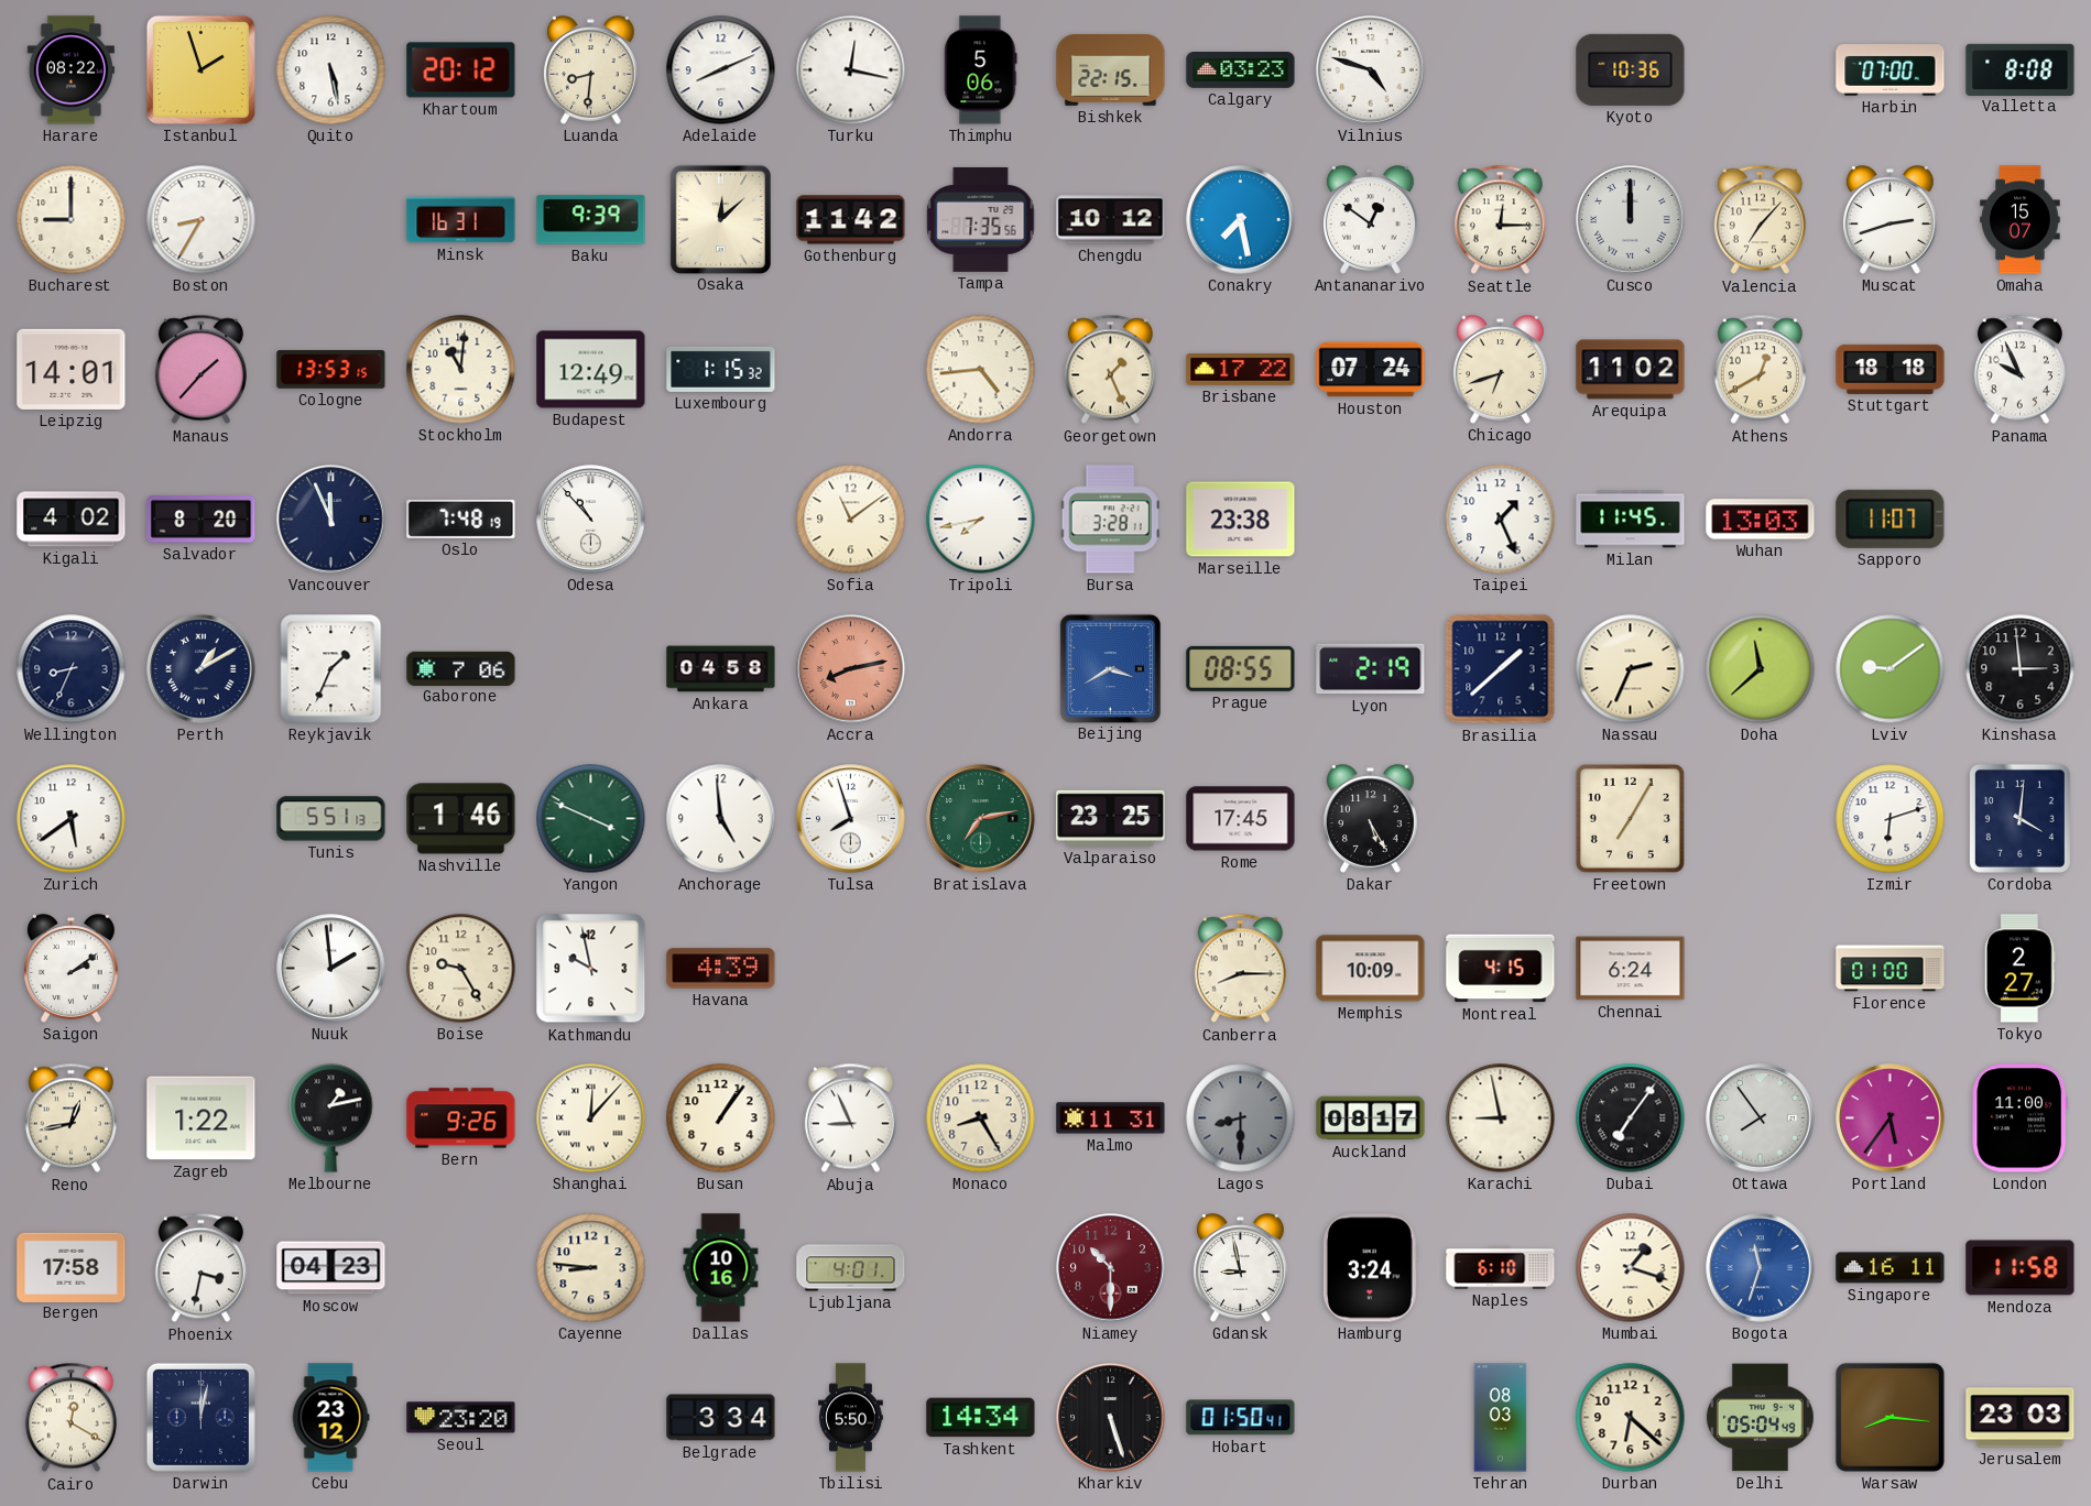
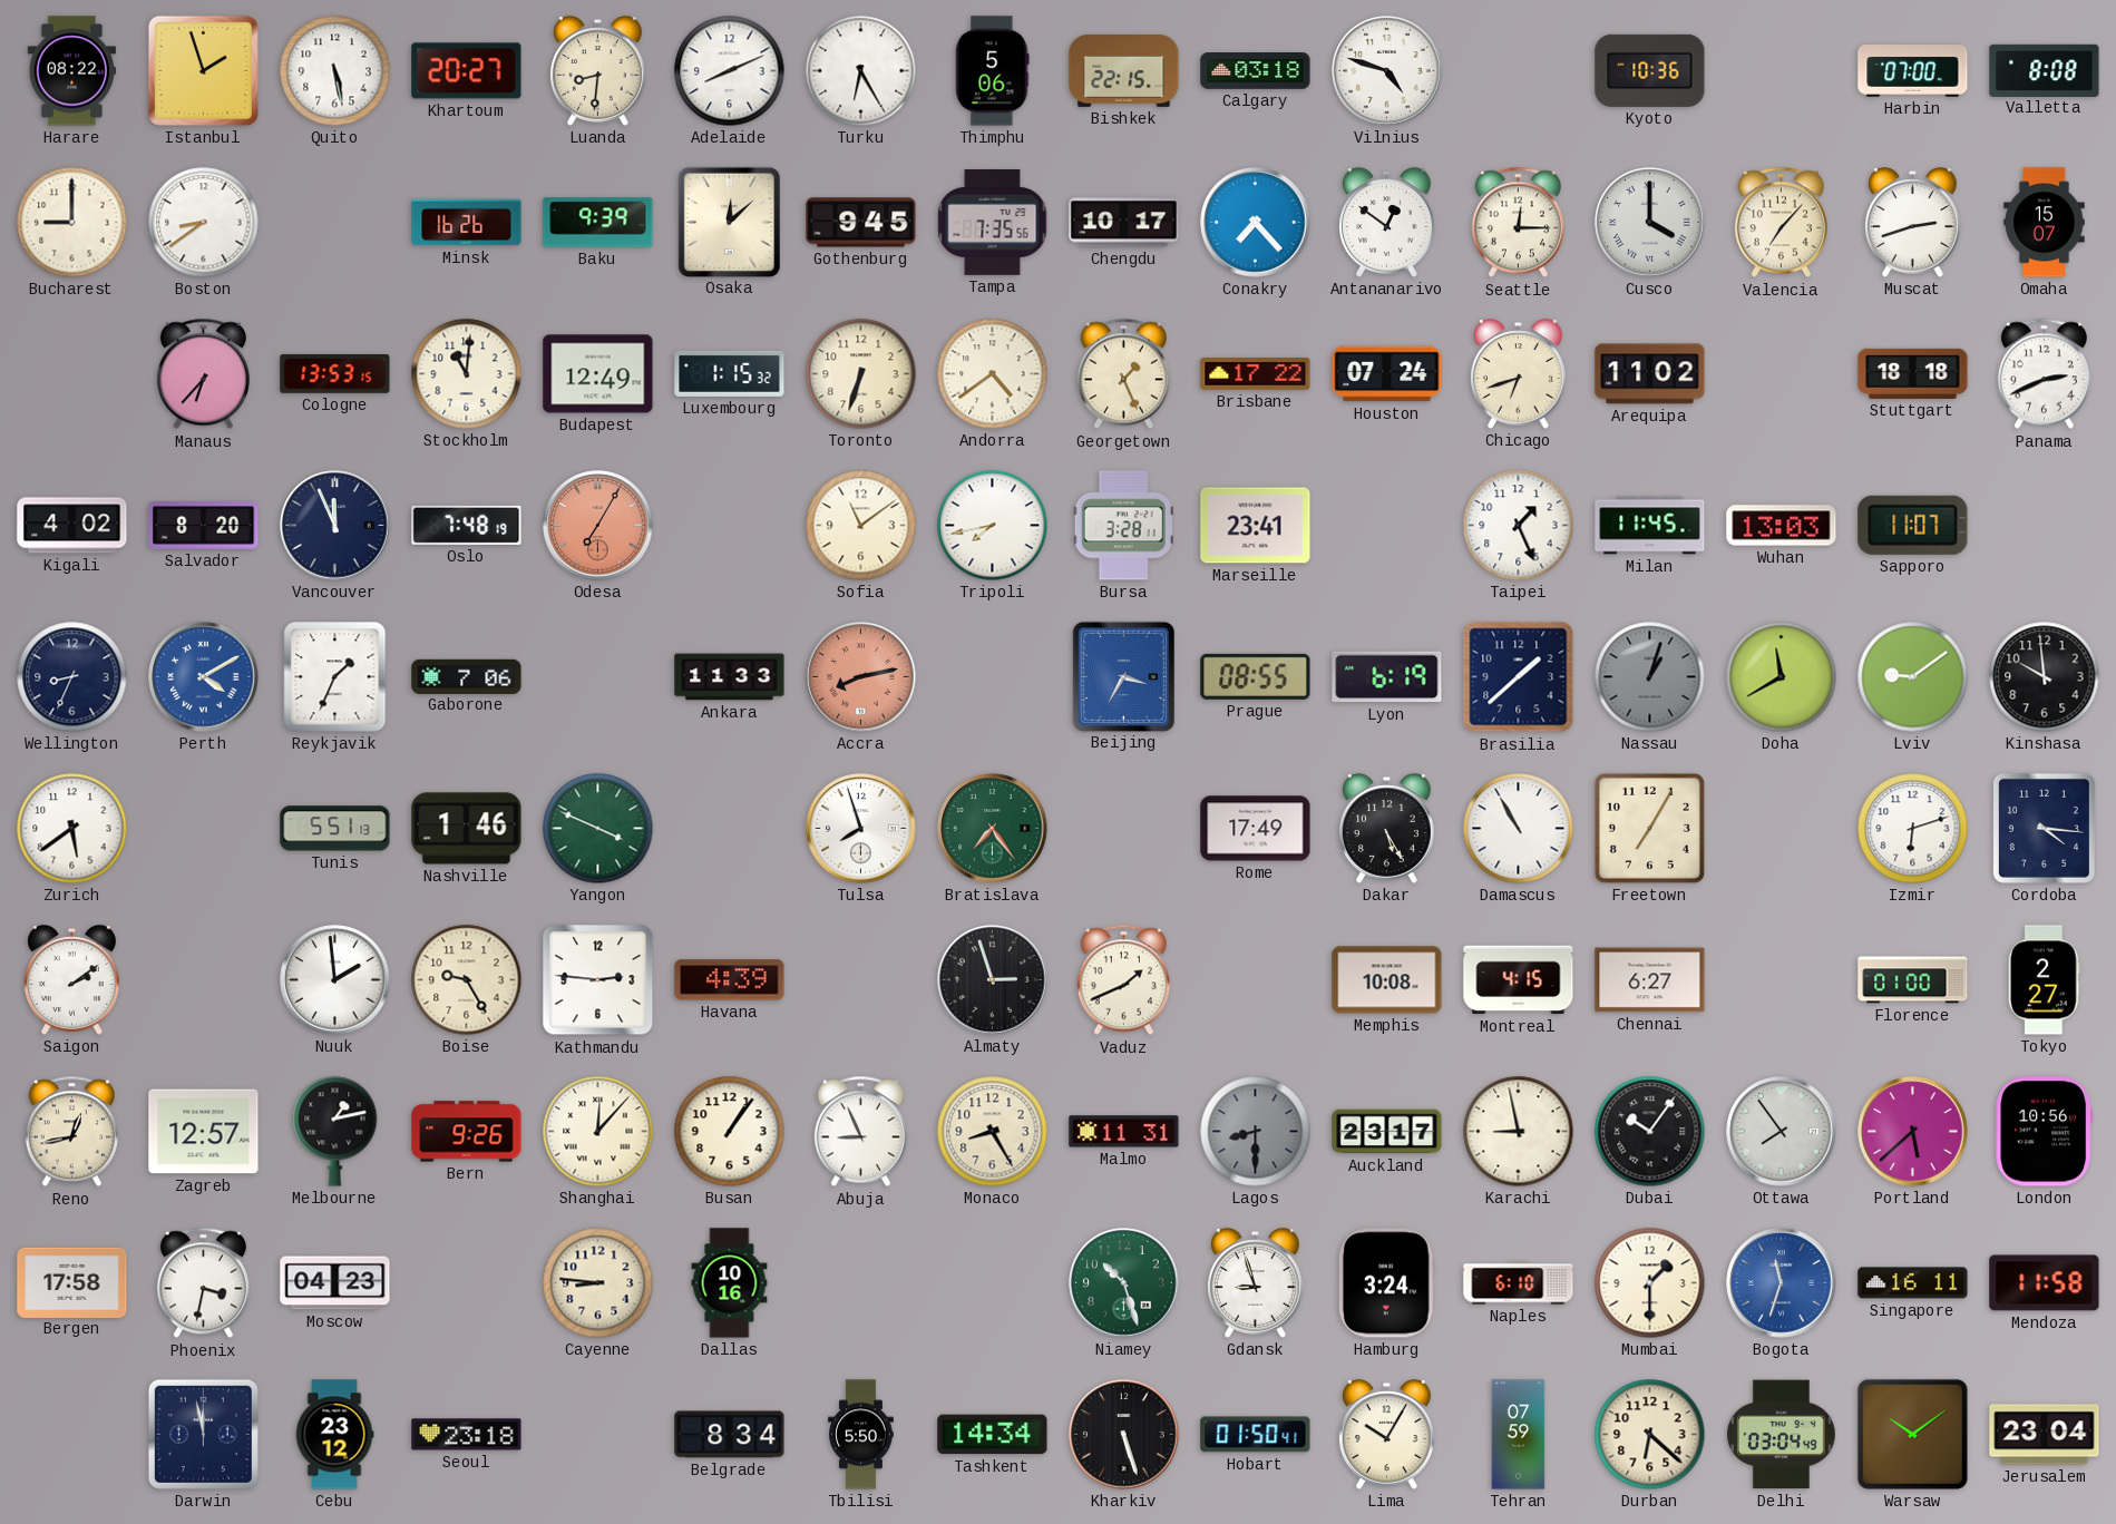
Khartoum: 20:12 -> 20:27 (467, 71)
Turku: 12:17 -> 6:25 (861, 71)
Calgary: 03:23 -> 03:18 (1256, 71)
Boston: 8:35 -> 8:39 (204, 223)
Minsk: 16:31 -> 16:26 (467, 223)
Gothenburg: 11:42 -> 9:45 (861, 223)
Chengdu: 10:12 -> 10:17 (1124, 223)
Conakry: 7:28 -> 7:23 (1256, 223)
Cusco: 12:00 -> 4:00 (1650, 223)
Leipzig: 14:01 -> none (72, 369)
Manaus: 1:37 -> 6:37 (203, 374)
Toronto: none -> 6:33 (861, 374)
Andorra: 4:44 -> 4:39 (993, 374)
Athens: 12:40 -> none (1760, 370)
Panama: 9:56 -> 2:41 (2044, 374)
Odesa: 10:53 -> 7:05 (598, 526)
Odesa dial: white -> salmon (598, 526)
Marseille: 23:38 -> 23:41 (1256, 526)
Perth: 1:10 -> 4:10 (204, 677)
Perth dial: navy -> blue (204, 677)
Ankara: 04:58 -> 11:33 (730, 677)
Beijing: 3:40 -> 3:35 (1123, 676)
Lyon: 2:19 -> 6:19 (1387, 677)
Nassau: 2:34 -> 1:03 (1650, 677)
Nassau dial: cream -> grey (1650, 677)
Doha: 11:38 -> 11:40 (1782, 677)
Kinshasa: 2:59 -> 9:59 (2045, 677)
Anchorage: 4:59 -> none (721, 819)
Bratislava: 7:13 -> 7:24 (993, 829)
Valparaiso: 23:25 -> none (1111, 818)
Rome: 17:45 -> 17:49 (1256, 829)
Damascus: none -> 10:55 (1519, 829)
Cordoba: 4:01 -> 4:16 (2044, 828)
Kathmandu: 9:58 -> 2:46 (598, 980)
Almaty: none -> 2:57 (993, 980)
Vaduz: none -> 1:41 (1123, 980)
Canberra: 8:15 -> none (1240, 969)
Memphis: 10:09 -> 10:08 (1387, 980)
Chennai: 6:24 -> 6:27 (1650, 980)
Zagreb: 1:22 -> 12:57 (204, 1132)
Auckland: 08:17 -> 23:17 (1387, 1132)
Dubai: 7:06 -> 10:06 (1650, 1132)
Portland: 5:36 -> 5:38 (1913, 1132)
London: 11:00 -> 10:56 (2044, 1132)
Ljubljana: 4:01 -> none (851, 1268)
Niamey: 10:30 -> 10:27 (1124, 1283)
Niamey dial: burgundy -> green (1124, 1283)
Gdansk: 8:58 -> 8:57 (1256, 1283)
Mumbai: 1:18 -> 1:30 (1650, 1283)
Cairo: 12:20 -> none (70, 1418)
Darwin: 12:02 -> 11:58 (203, 1434)
Seoul: 23:20 -> 23:18 (467, 1435)
Belgrade: 3:34 -> 8:34 (730, 1435)
Lima: none -> 10:05 (1387, 1435)
Tehran: 08:03 -> 07:59 (1519, 1435)
Delhi: 05:04 -> 03:04 (1781, 1435)
Warsaw: 8:16 -> 10:09 (1912, 1434)
Jerusalem: 23:03 -> 23:04 (2045, 1435)
